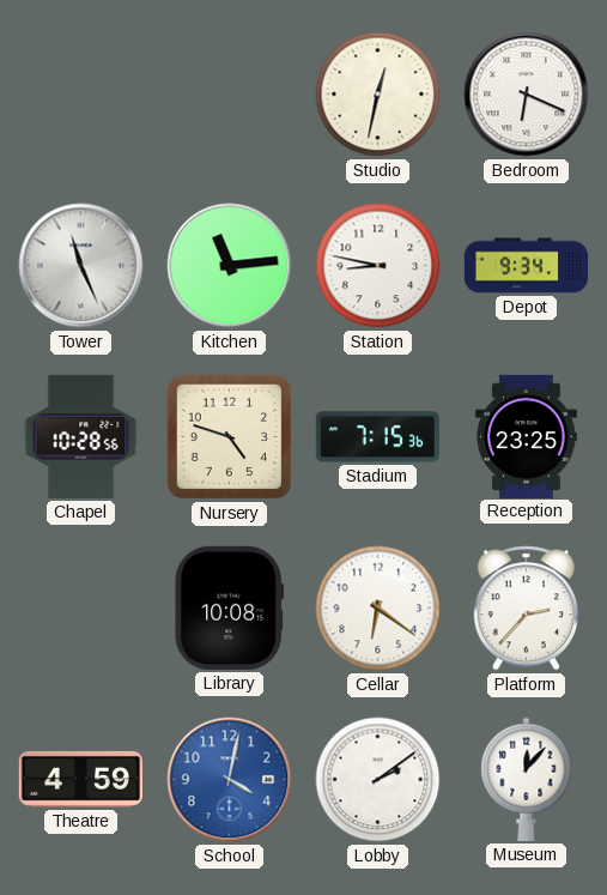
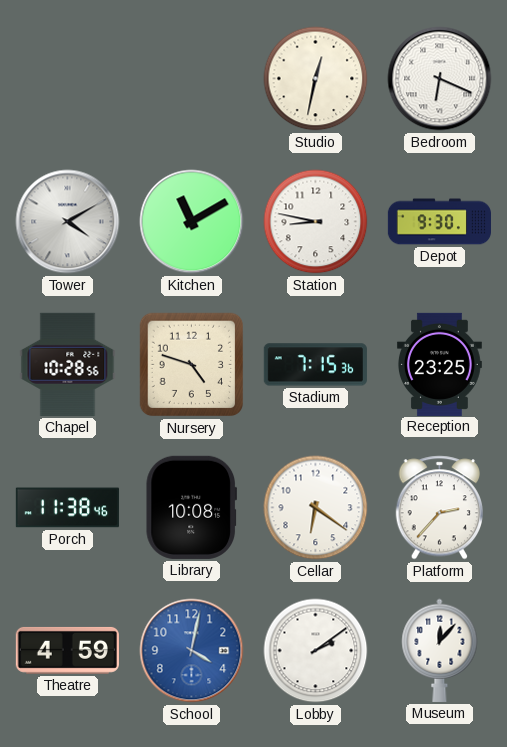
Tower: 11:26 -> 4:10 (68, 222)
Kitchen: 11:14 -> 11:10 (192, 222)
Depot: 9:34 -> 9:30 (439, 222)
Porch: none -> 11:38 (67, 508)
